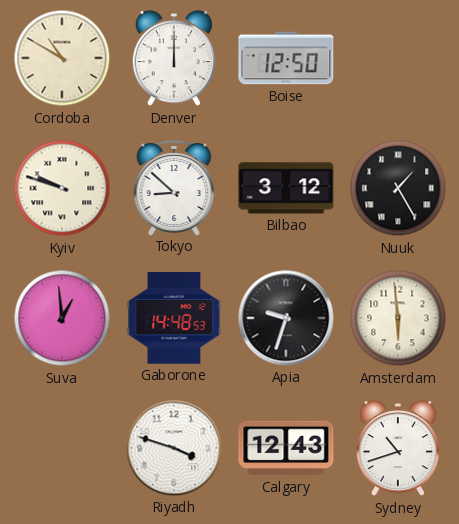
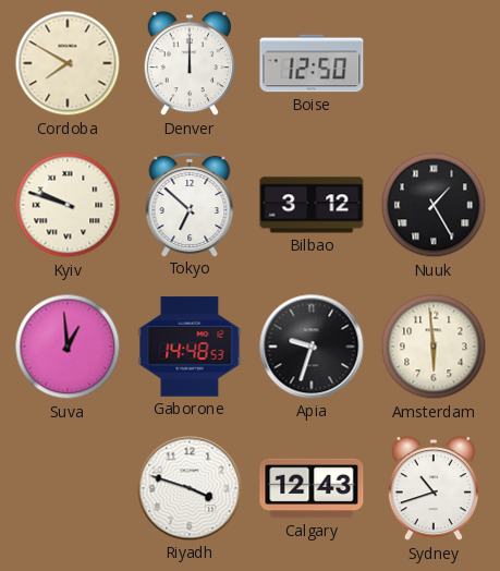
Cordoba: 10:50 -> 7:50 (68, 63)
Tokyo: 8:52 -> 6:52 (190, 205)
